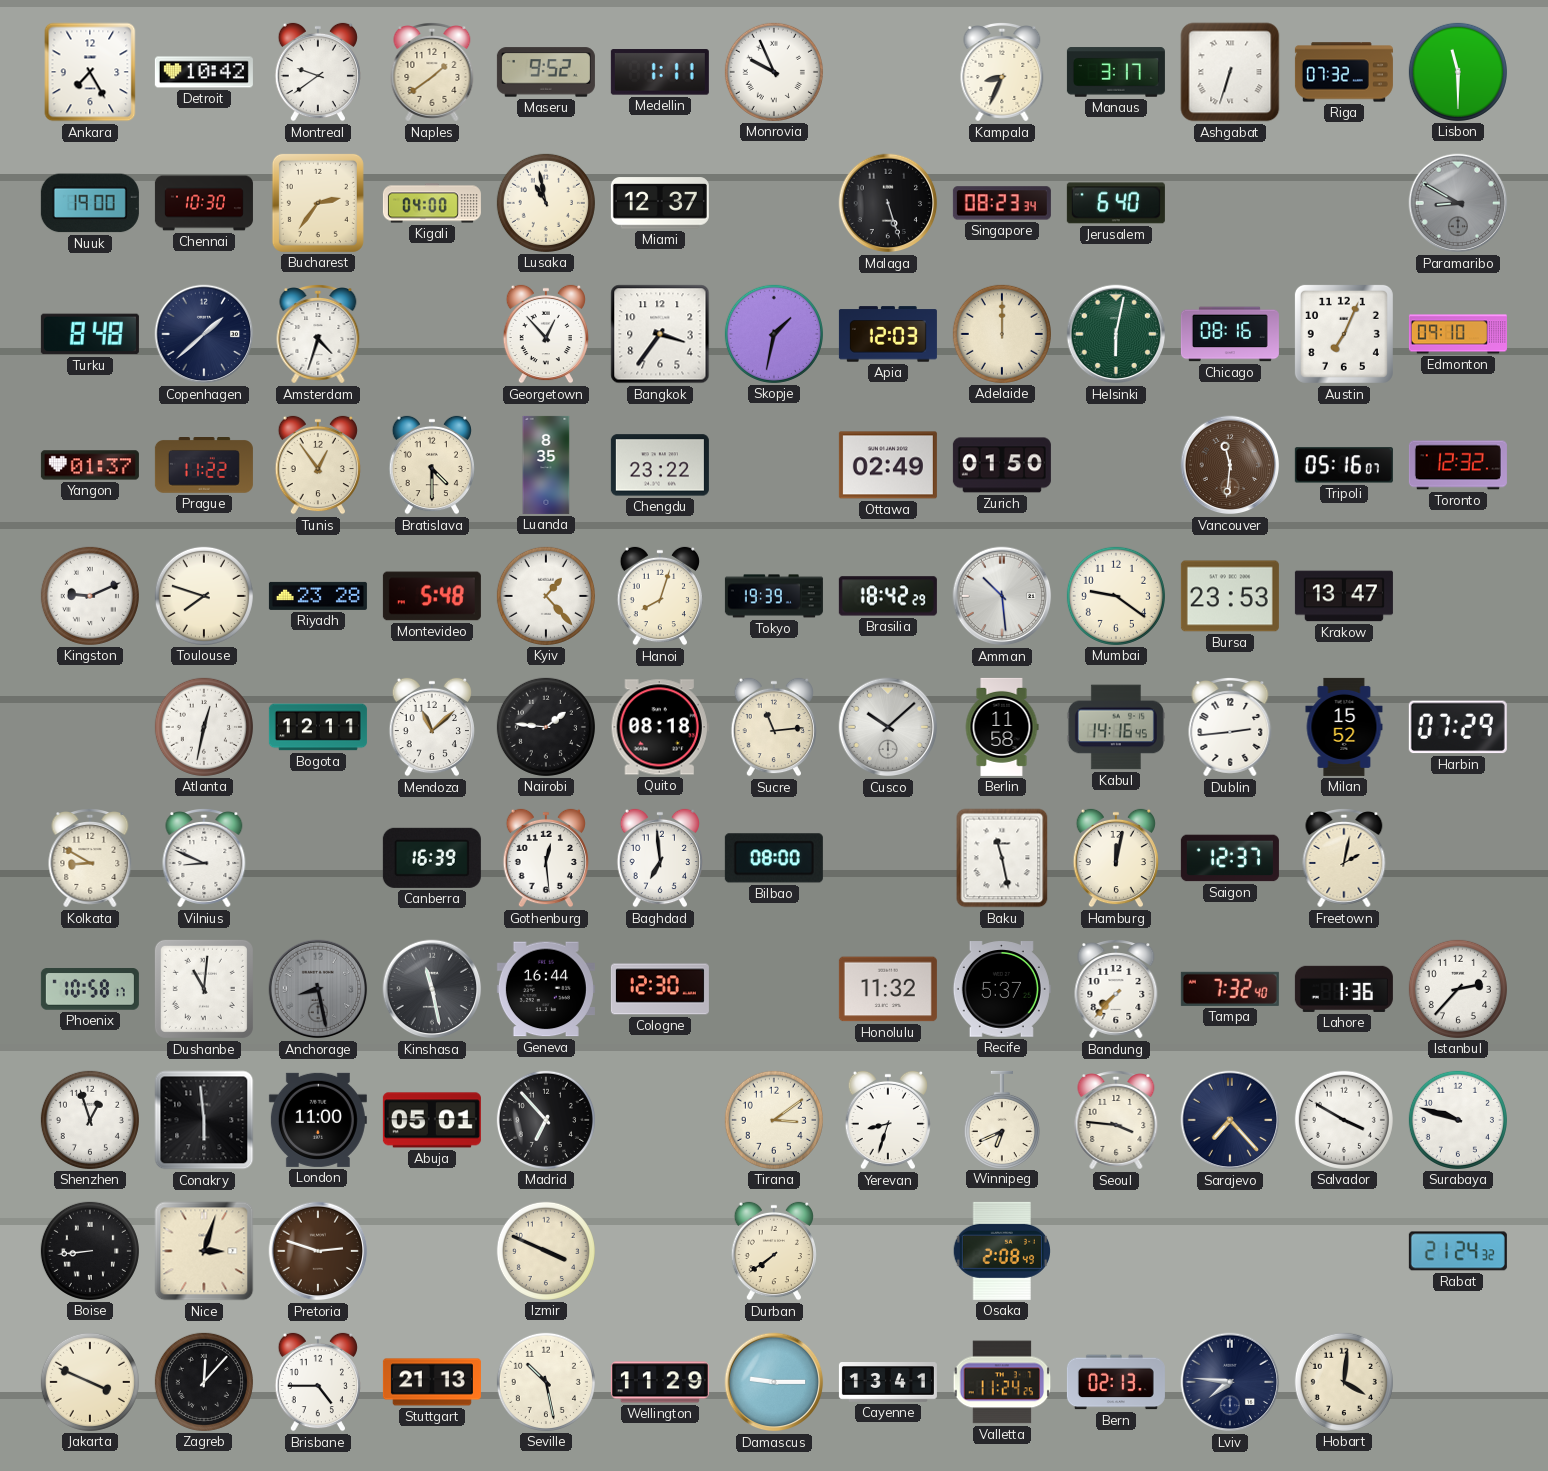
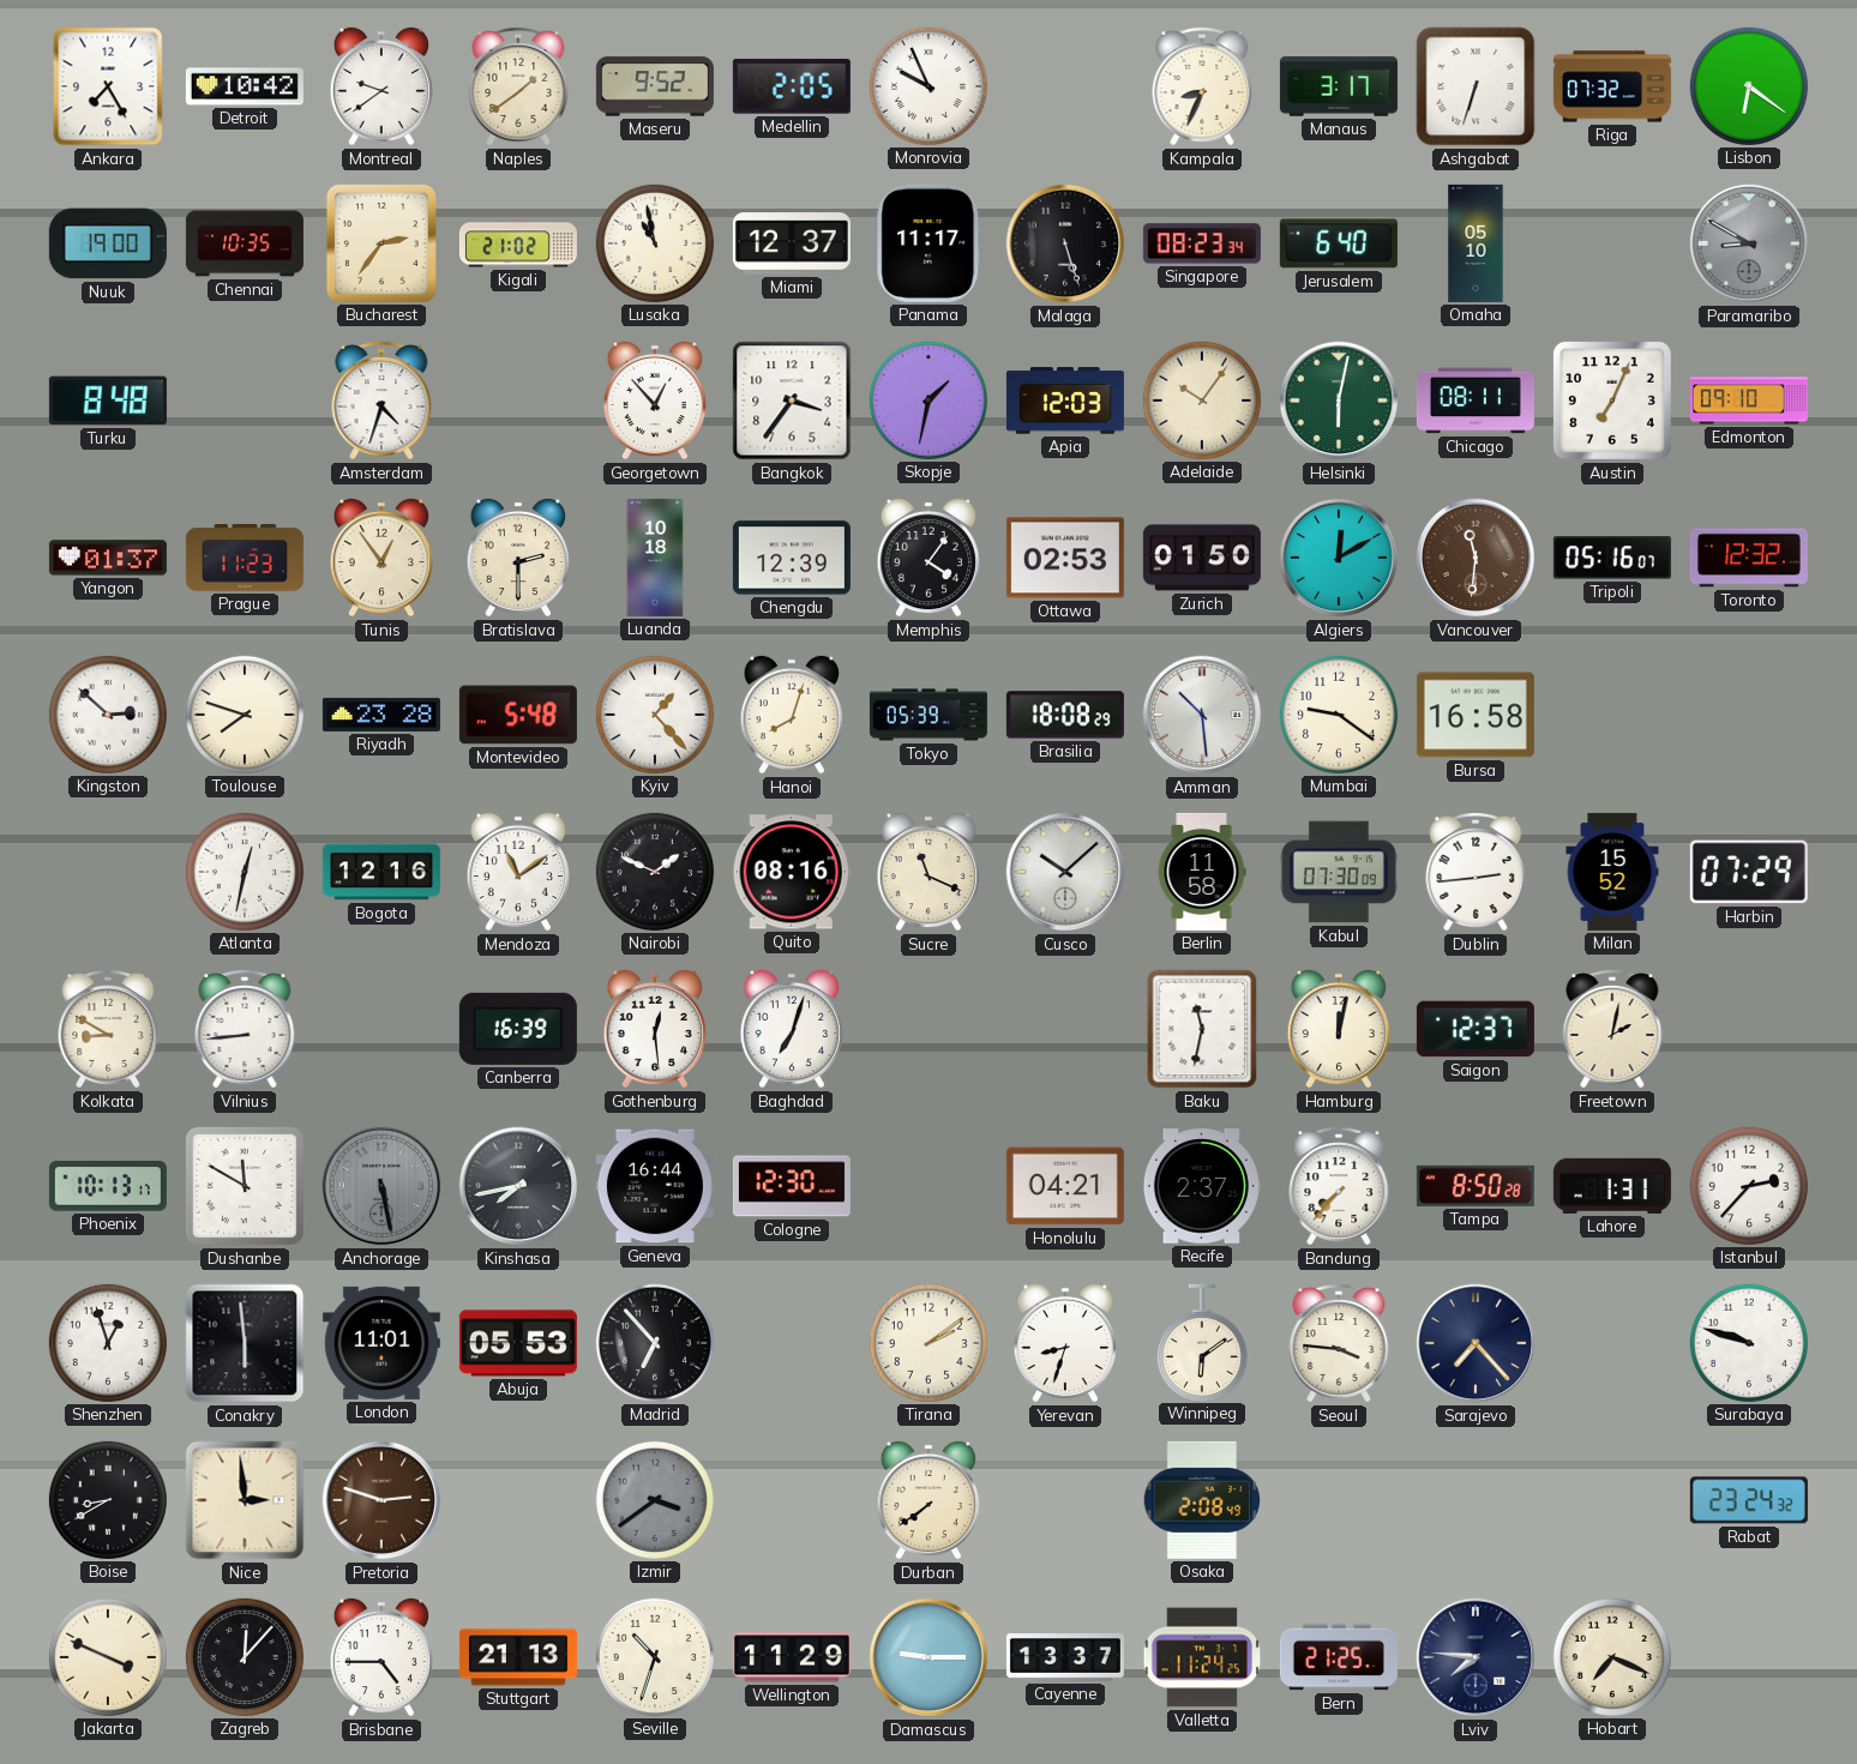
Medellin: 1:11 -> 2:05 (792, 86)
Lisbon: 11:30 -> 6:21 (1749, 86)
Chennai: 10:30 -> 10:35 (245, 243)
Kigali: 04:00 -> 21:02 (518, 243)
Panama: none -> 11:17 (928, 243)
Omaha: none -> 05:10 (1476, 243)
Copenhagen: 1:38 -> none (204, 334)
Adelaide: 12:00 -> 10:06 (1202, 401)
Chicago: 08:16 -> 08:11 (1476, 401)
Prague: 11:22 -> 11:23 (245, 559)
Bratislava: 4:30 -> 2:30 (517, 558)
Luanda: 8:35 -> 10:18 (655, 558)
Chengdu: 23:22 -> 12:39 (792, 558)
Memphis: none -> 4:06 (927, 558)
Ottawa: 02:49 -> 02:53 (1065, 558)
Algiers: none -> 12:10 (1339, 558)
Kingston: 9:11 -> 2:52 (108, 715)
Tokyo: 19:39 -> 05:39 (928, 715)
Brasilia: 18:42 -> 18:08 (1065, 715)
Bursa: 23:53 -> 16:58 (1476, 715)
Krakow: 13:47 -> none (1344, 596)
Bogota: 12:11 -> 12:16 (381, 872)
Mendoza: 11:08 -> 11:09 (517, 872)
Nairobi: 1:46 -> 1:49 (655, 872)
Quito: 08:18 -> 08:16 (792, 872)
Sucre: 11:14 -> 11:19 (927, 872)
Kabul: 14:16 -> 07:30 (1339, 872)
Vilnius: 8:49 -> 8:44 (245, 1030)
Baghdad: 6:59 -> 7:03 (791, 1029)
Bilbao: 08:00 -> none (774, 858)
Baku: 11:28 -> 11:32 (1202, 1029)
Phoenix: 10:58 -> 10:13 (108, 1186)
Dushanbe: 11:01 -> 11:50 (245, 1186)
Anchorage: 8:28 -> 5:28 (381, 1186)
Kinshasa: 11:28 -> 7:43 (518, 1186)
Honolulu: 11:32 -> 04:21 (1065, 1186)
Recife: 5:37 -> 2:37 (1202, 1186)
Tampa: 7:32 -> 8:50 (1476, 1186)
Lahore: 1:36 -> 1:31 (1612, 1186)
London: 11:00 -> 11:01 (381, 1343)
Abuja: 05:01 -> 05:53 (518, 1343)
Tirana: 3:09 -> 2:09 (928, 1343)
Winnipeg: 6:41 -> 6:09 (1202, 1342)
Salvador: 3:50 -> none (1344, 1120)
Boise: 8:44 -> 8:40 (108, 1500)
Nice: 3:03 -> 2:59 (245, 1500)
Izmir: 3:49 -> 3:39 (655, 1500)
Izmir dial: cream -> grey (655, 1500)
Rabat: 21:24 -> 23:24 (1749, 1500)
Seville: 10:28 -> 10:33 (655, 1657)
Cayenne: 13:41 -> 13:37 (1065, 1658)
Bern: 02:13 -> 21:25 (1339, 1657)
Hobart: 4:01 -> 7:19 (1612, 1657)
